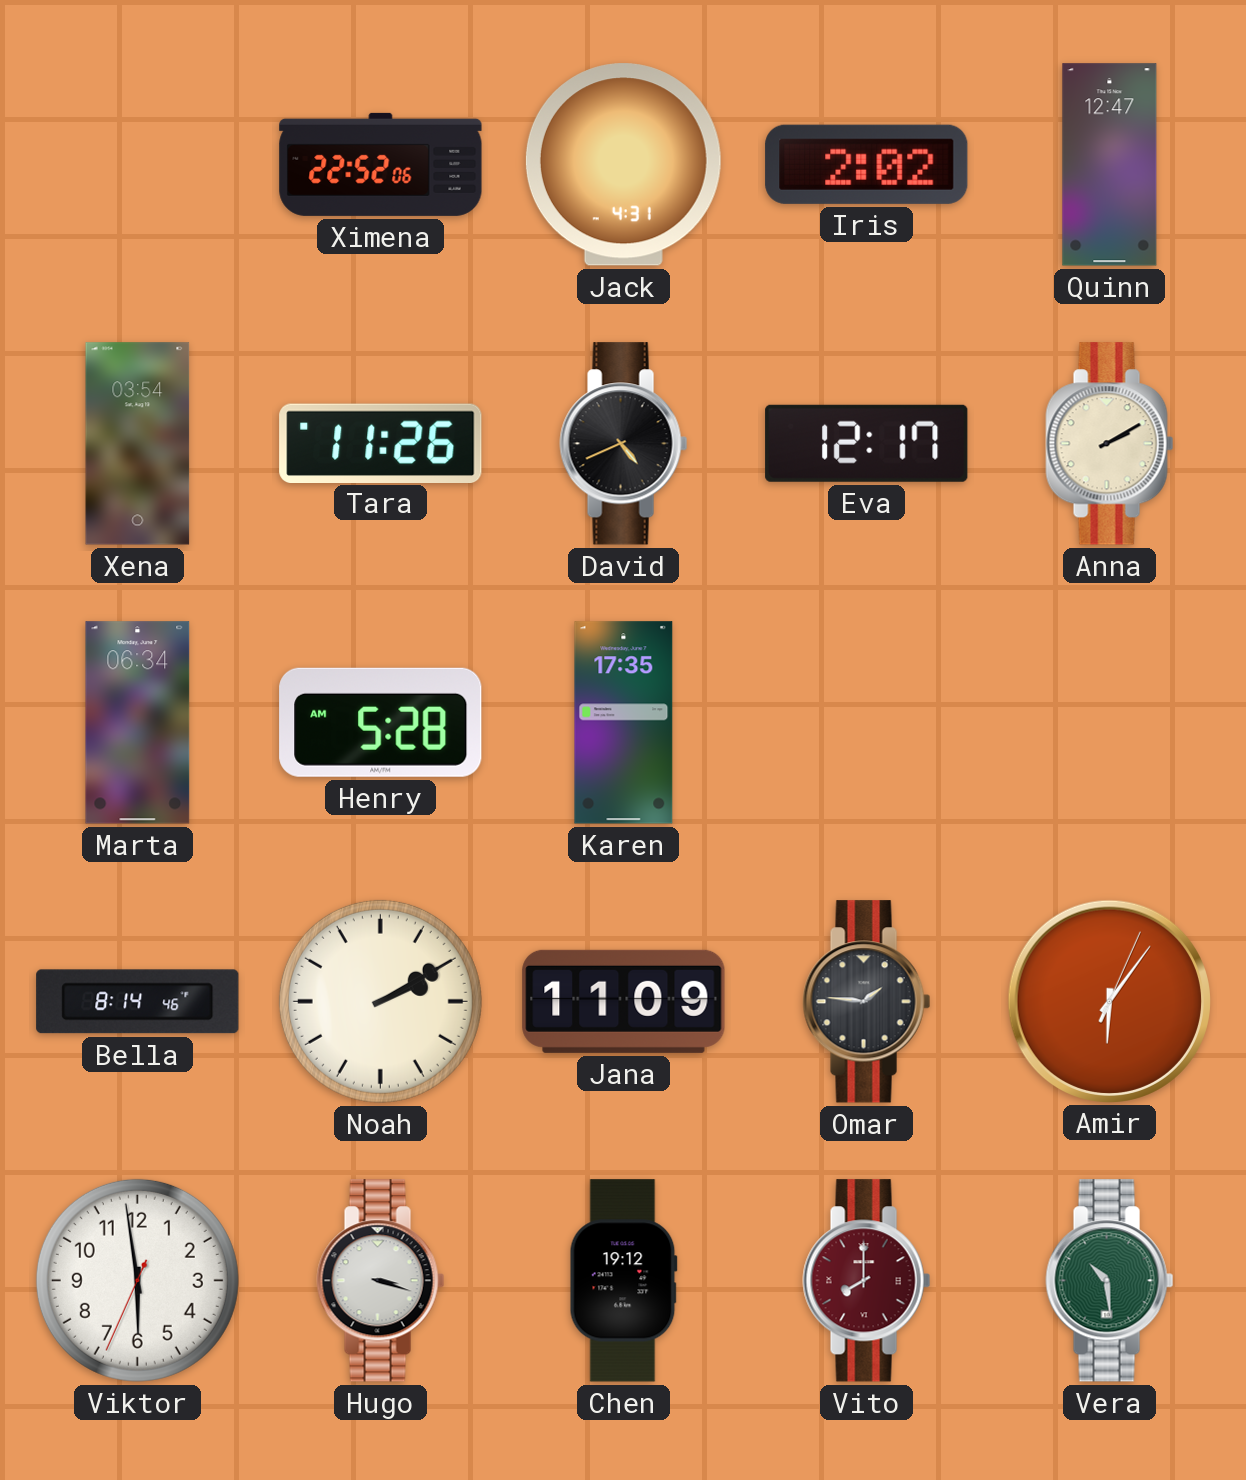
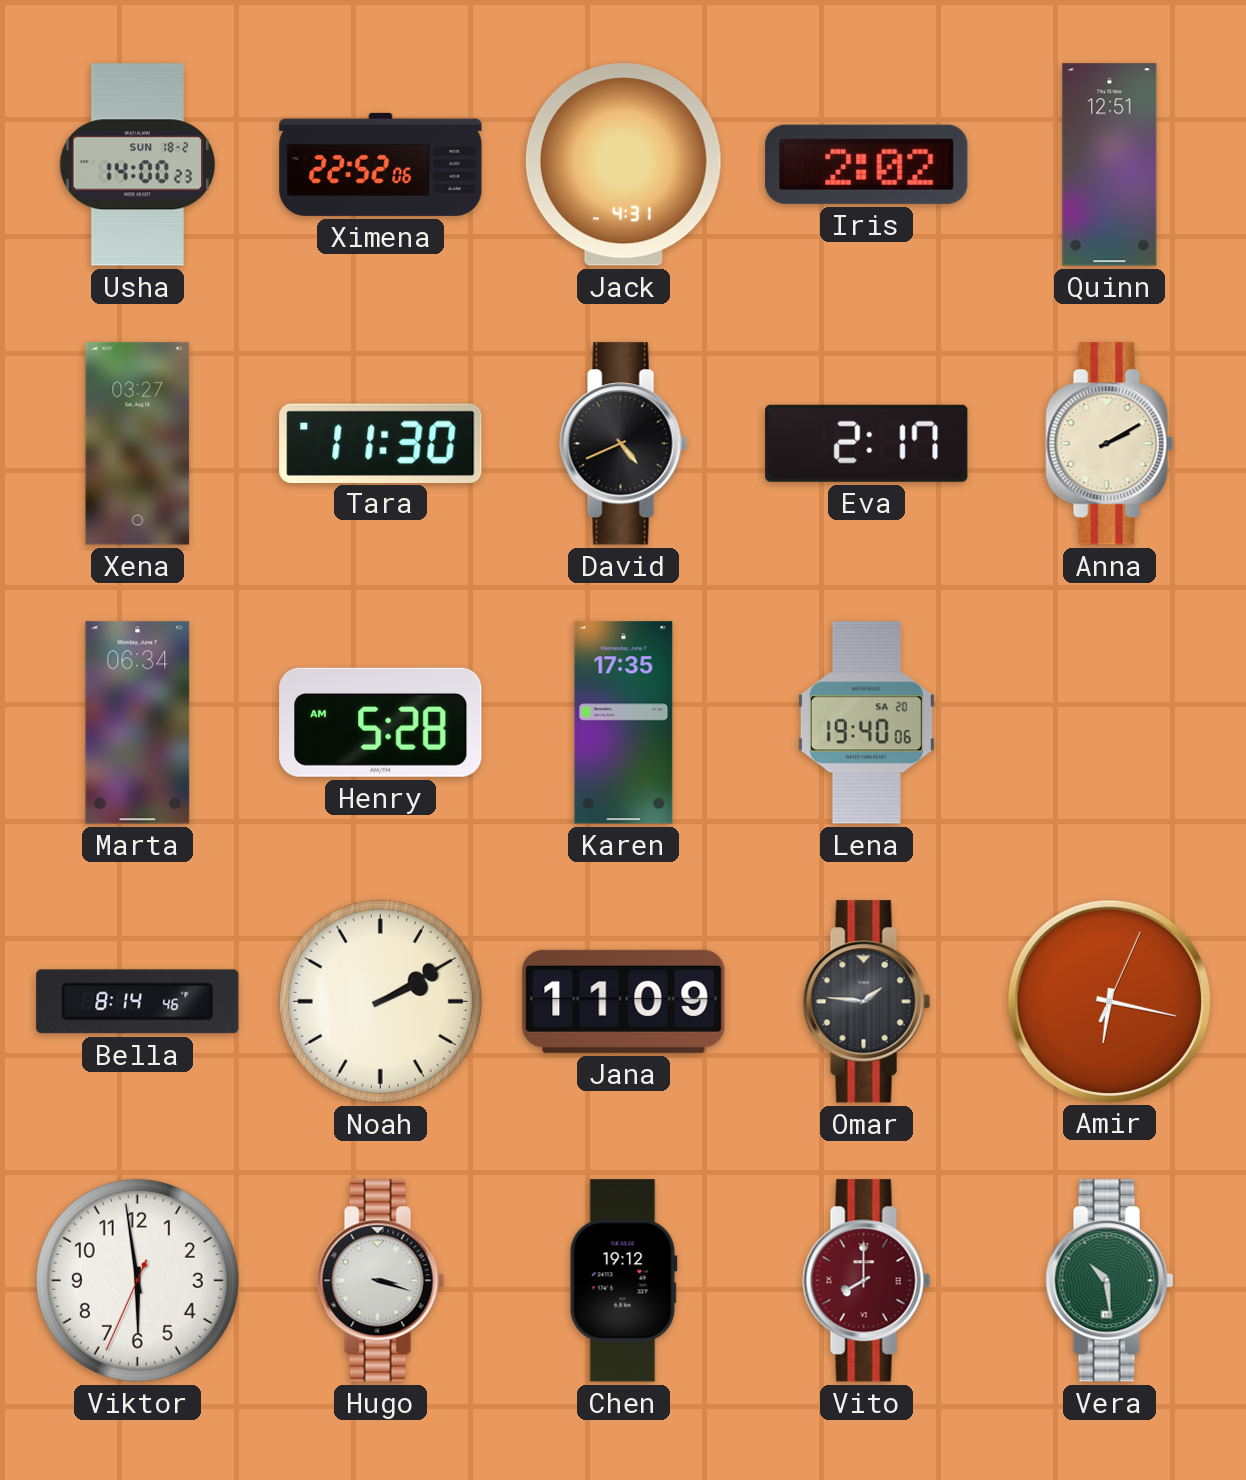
Usha: none -> 14:00 (138, 165)
Quinn: 12:47 -> 12:51 (1110, 165)
Xena: 03:54 -> 03:27 (138, 444)
Tara: 11:26 -> 11:30 (381, 443)
Eva: 12:17 -> 2:17 (867, 443)
Lena: none -> 19:40 (866, 723)
Amir: 6:06 -> 6:17 (1109, 1001)
